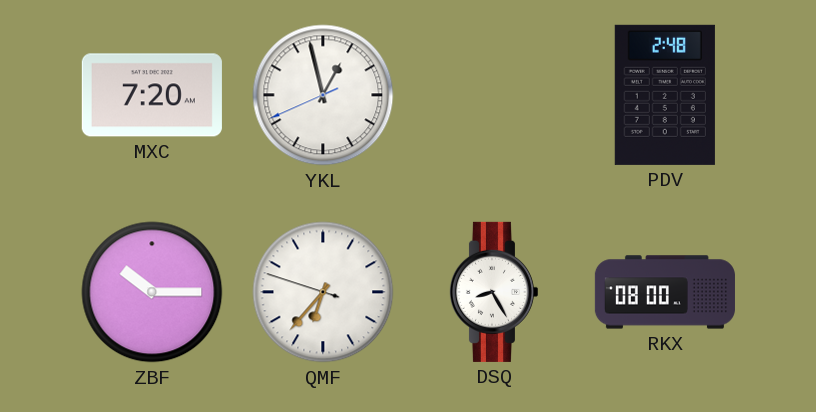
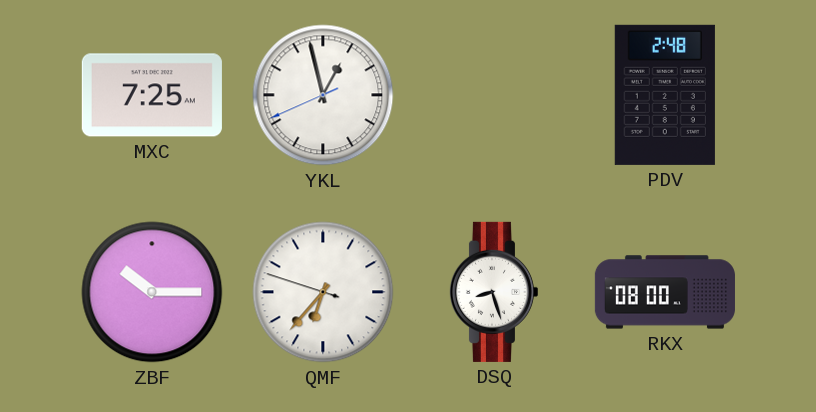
MXC: 7:20 -> 7:25 (152, 95)
DSQ: 8:25 -> 8:27 (493, 292)
